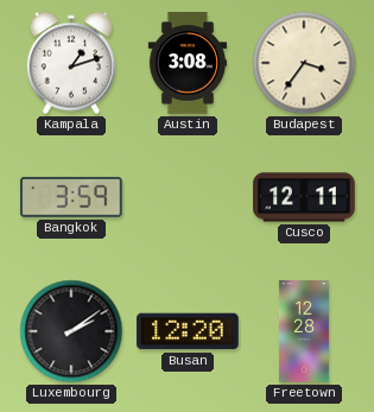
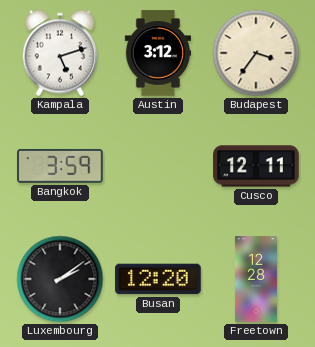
Kampala: 1:12 -> 5:12 (60, 53)
Austin: 3:08 -> 3:12 (158, 53)
